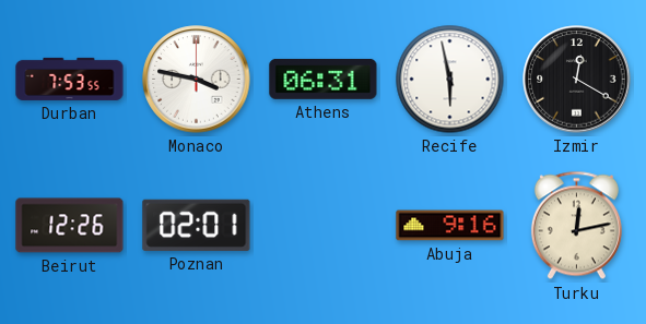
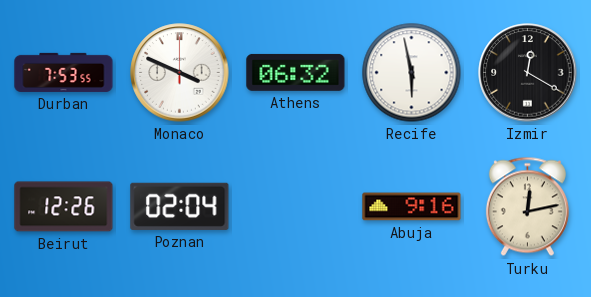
Monaco: 3:47 -> 3:49 (180, 73)
Athens: 06:31 -> 06:32 (296, 72)
Poznan: 02:01 -> 02:04 (180, 206)
